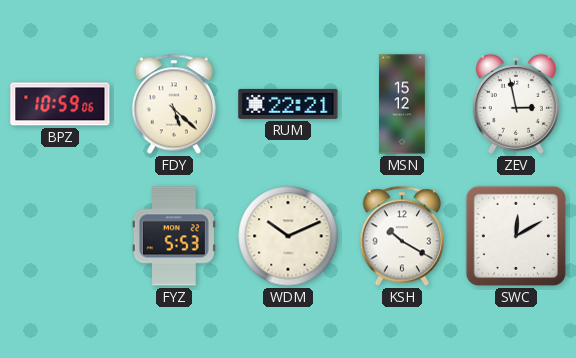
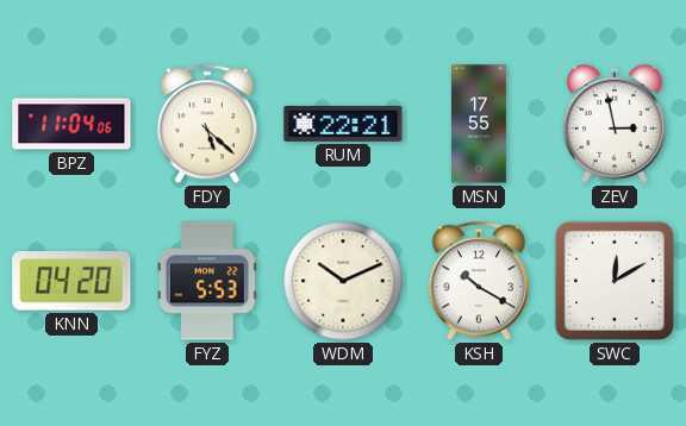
BPZ: 10:59 -> 11:04 (71, 124)
MSN: 15:12 -> 17:55 (480, 124)
KNN: none -> 04:20 (71, 282)
